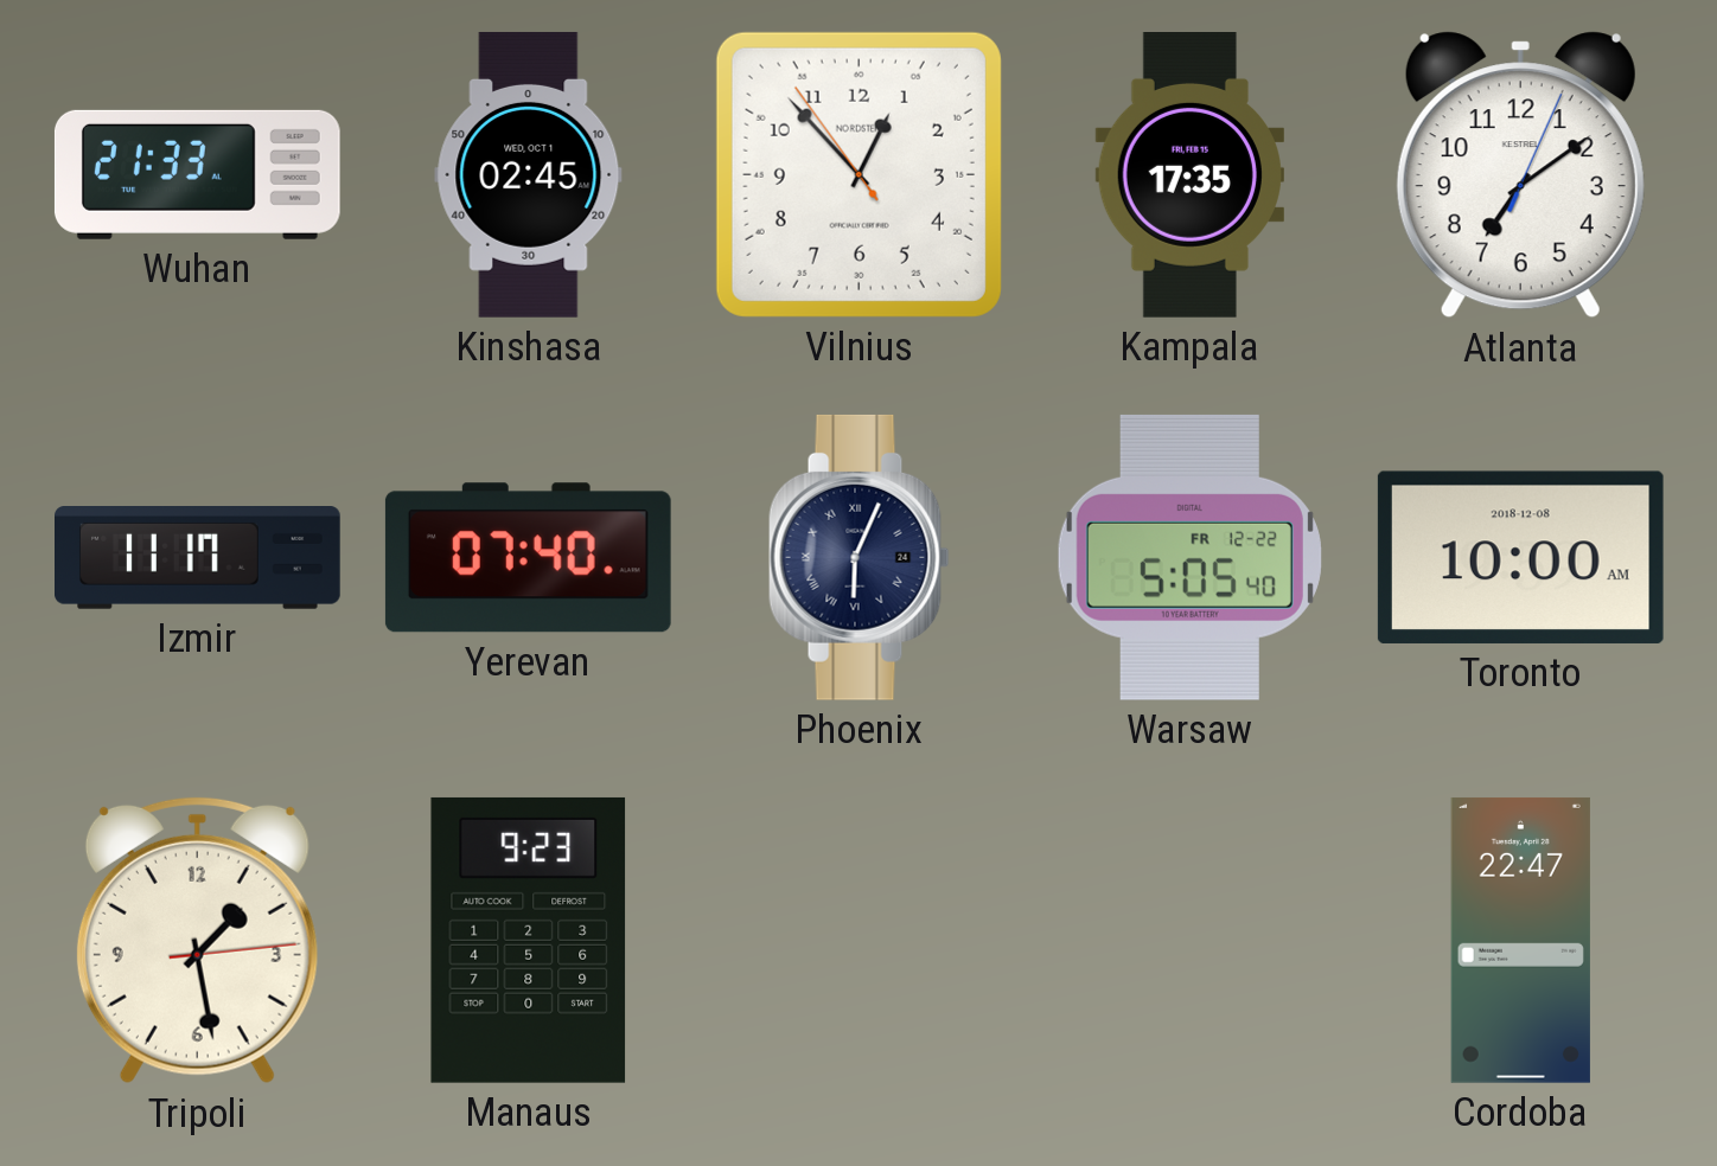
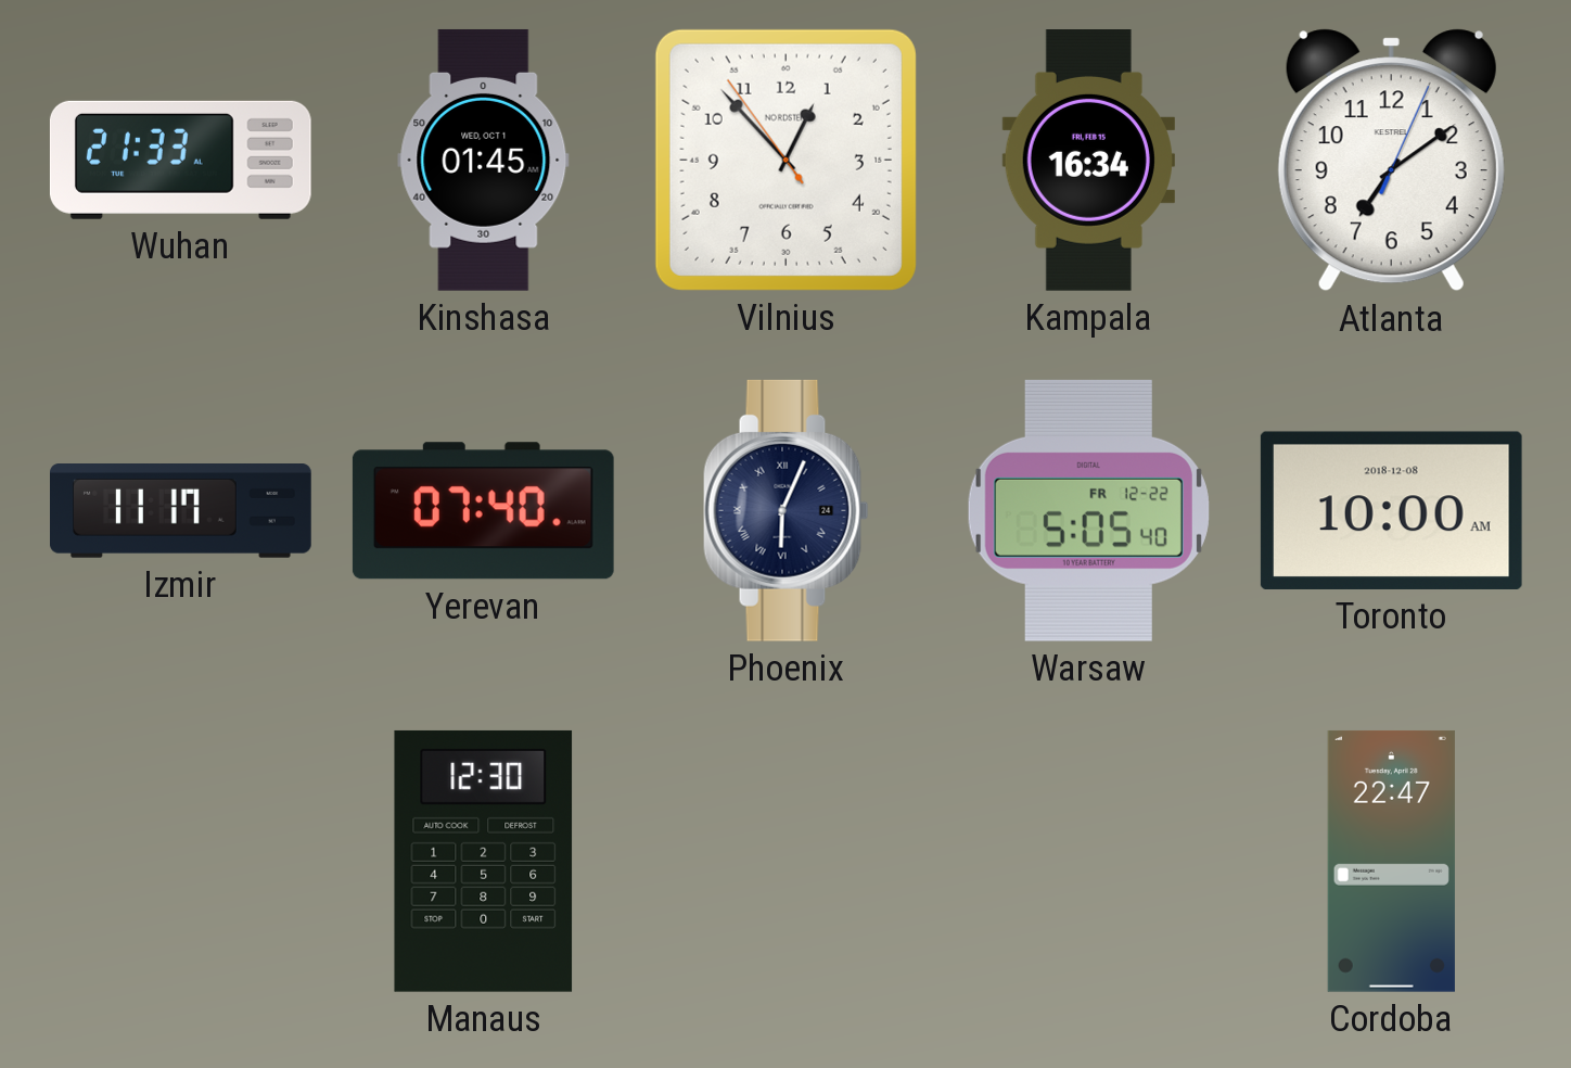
Kinshasa: 02:45 -> 01:45 (484, 160)
Kampala: 17:35 -> 16:34 (1088, 161)
Tripoli: 1:28 -> none (197, 940)
Manaus: 9:23 -> 12:30 (484, 861)
